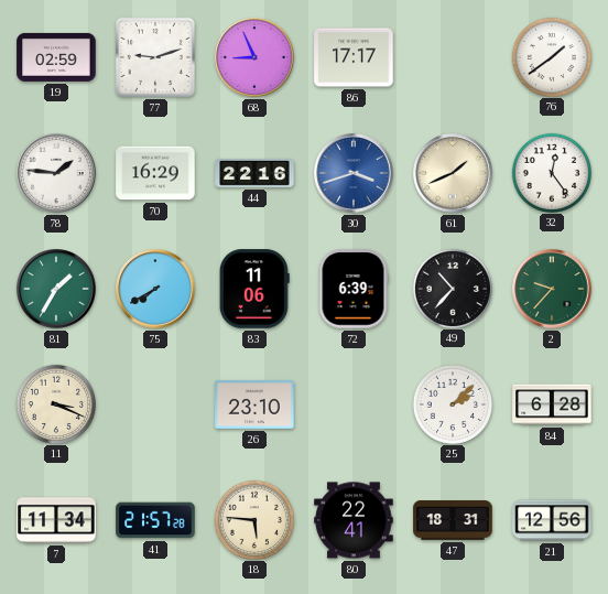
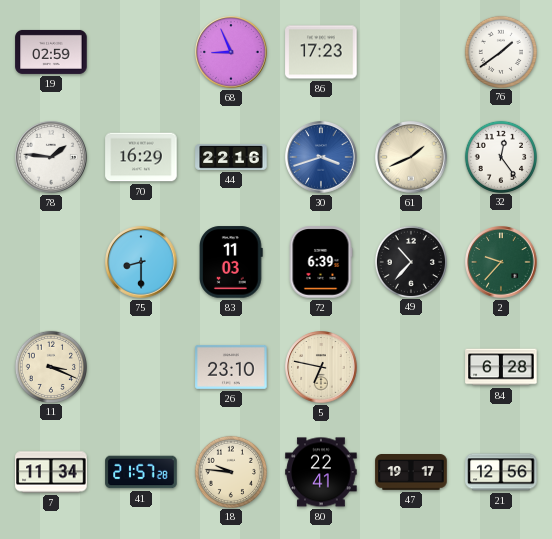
77: 9:12 -> none (155, 57)
86: 17:17 -> 17:23 (321, 52)
81: 1:35 -> none (56, 289)
75: 7:40 -> 8:30 (141, 262)
83: 11:06 -> 11:03 (231, 262)
5: none -> 6:47 (321, 367)
25: 2:08 -> none (452, 403)
18: 5:46 -> 9:46 (230, 471)
47: 18:31 -> 19:17 (411, 473)
